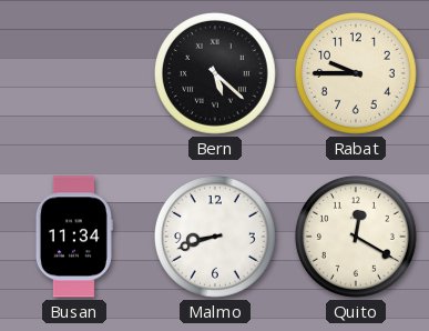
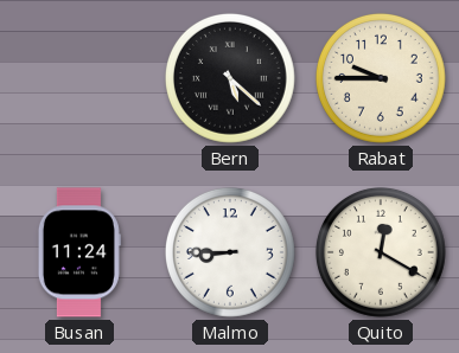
Busan: 11:34 -> 11:24 (79, 252)
Malmo: 8:42 -> 8:45 (230, 252)
